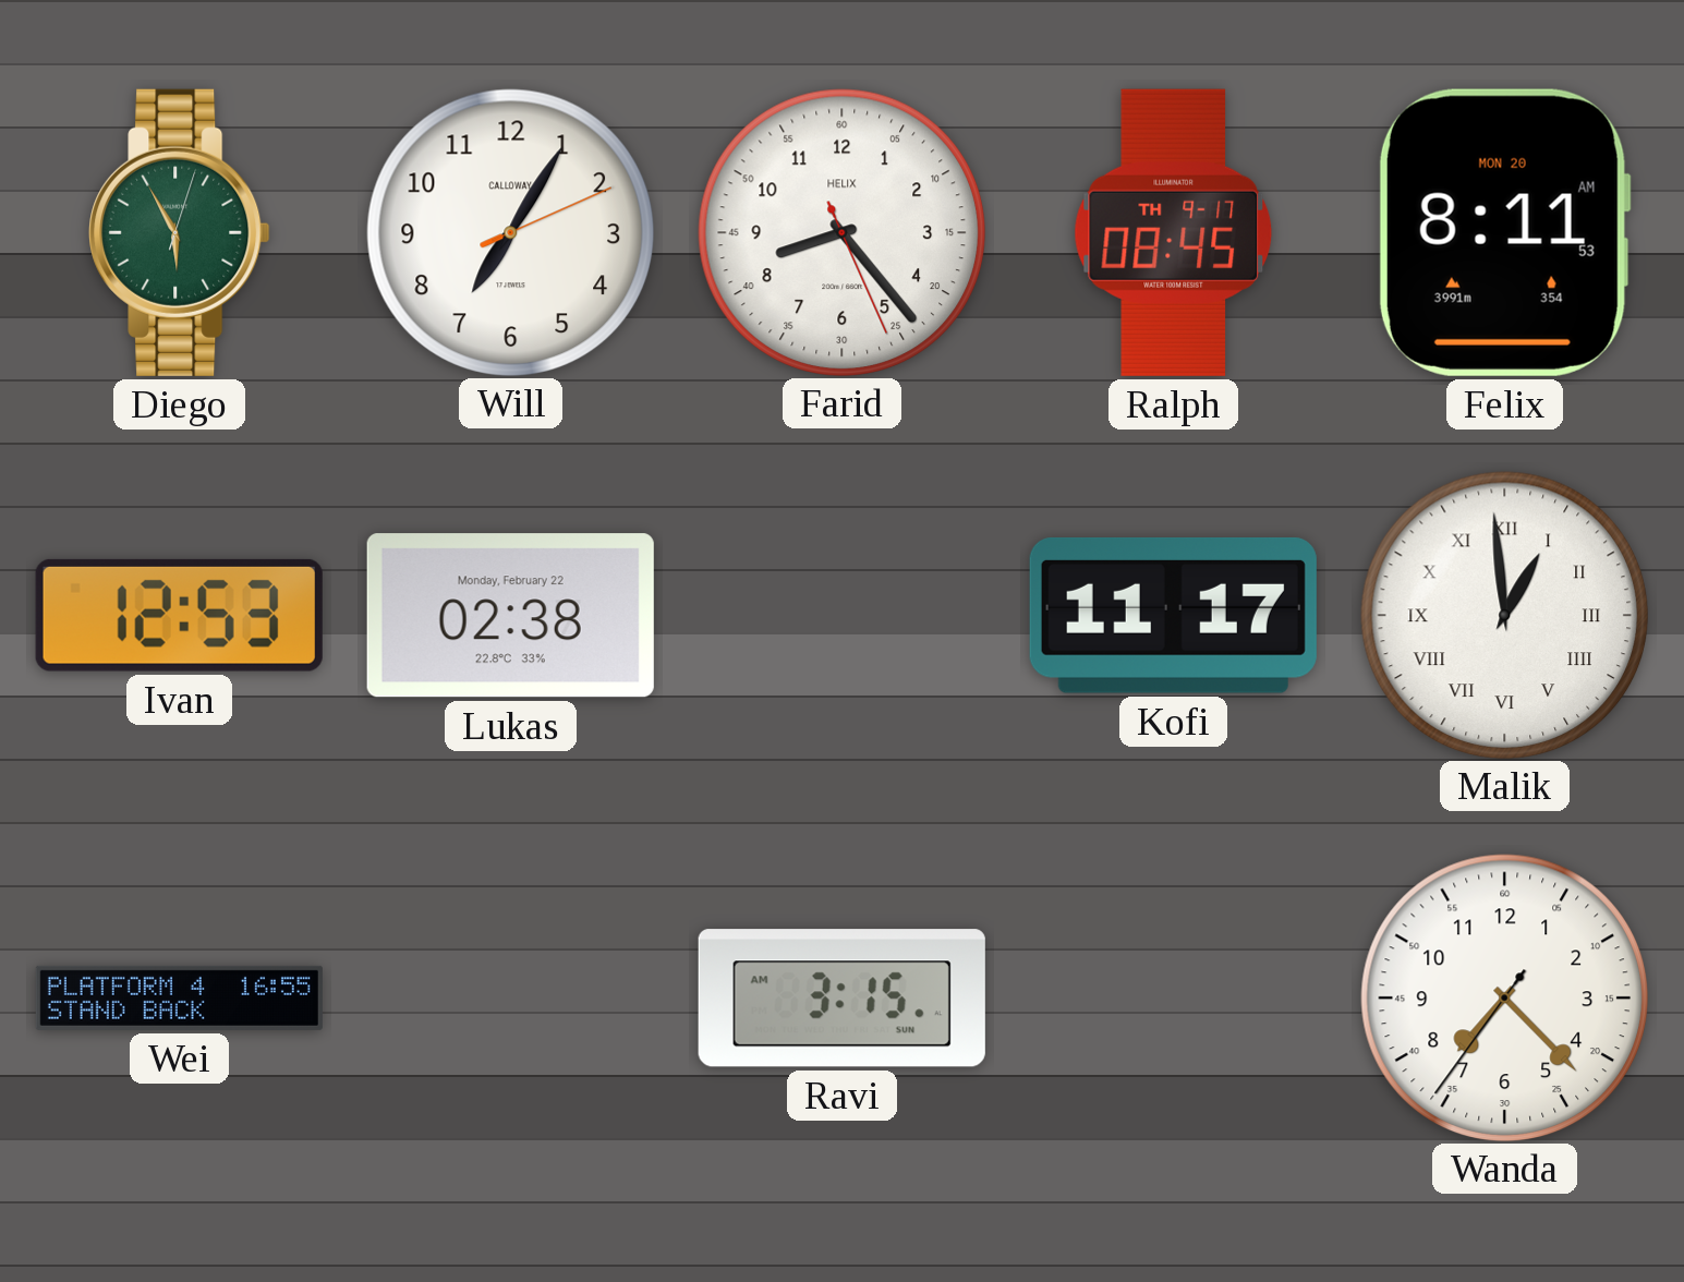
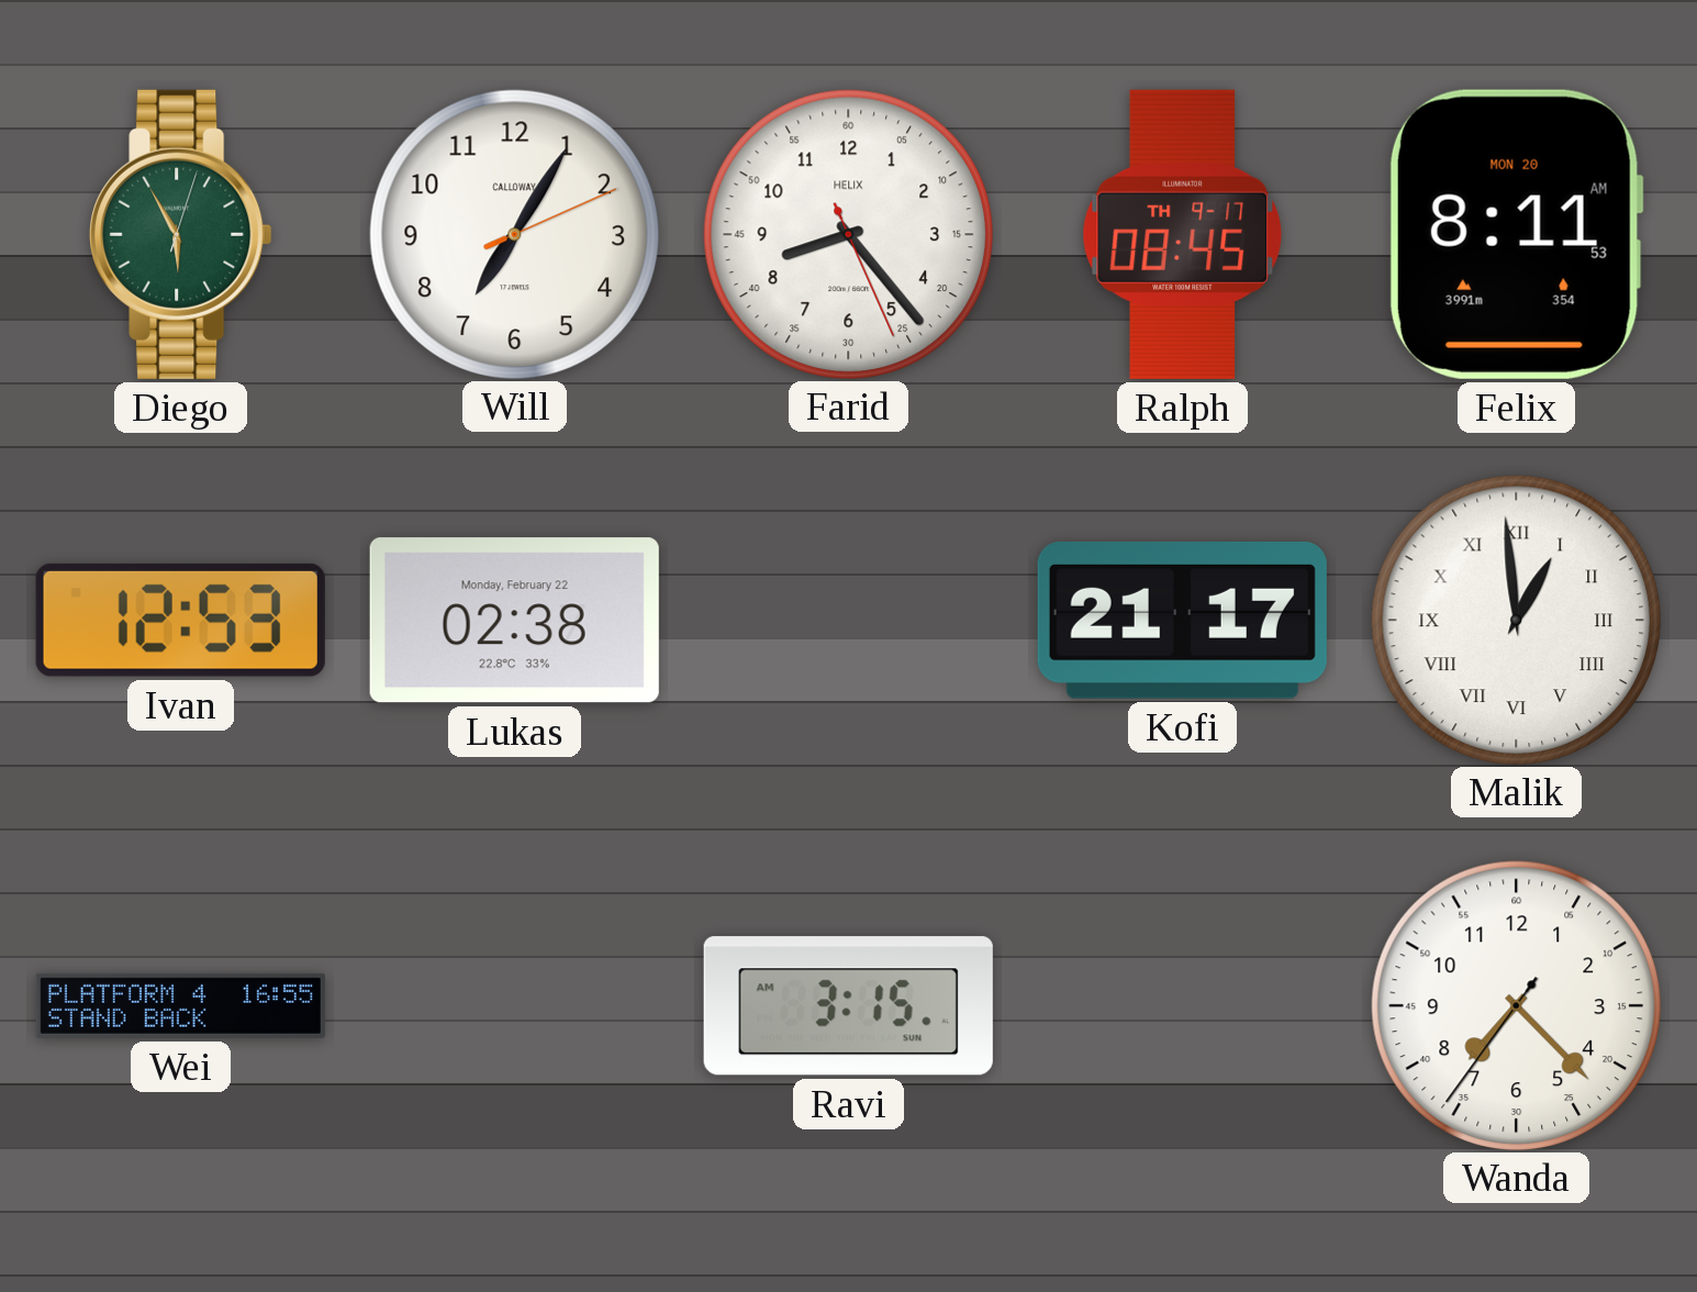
Kofi: 11:17 -> 21:17 (1182, 620)
